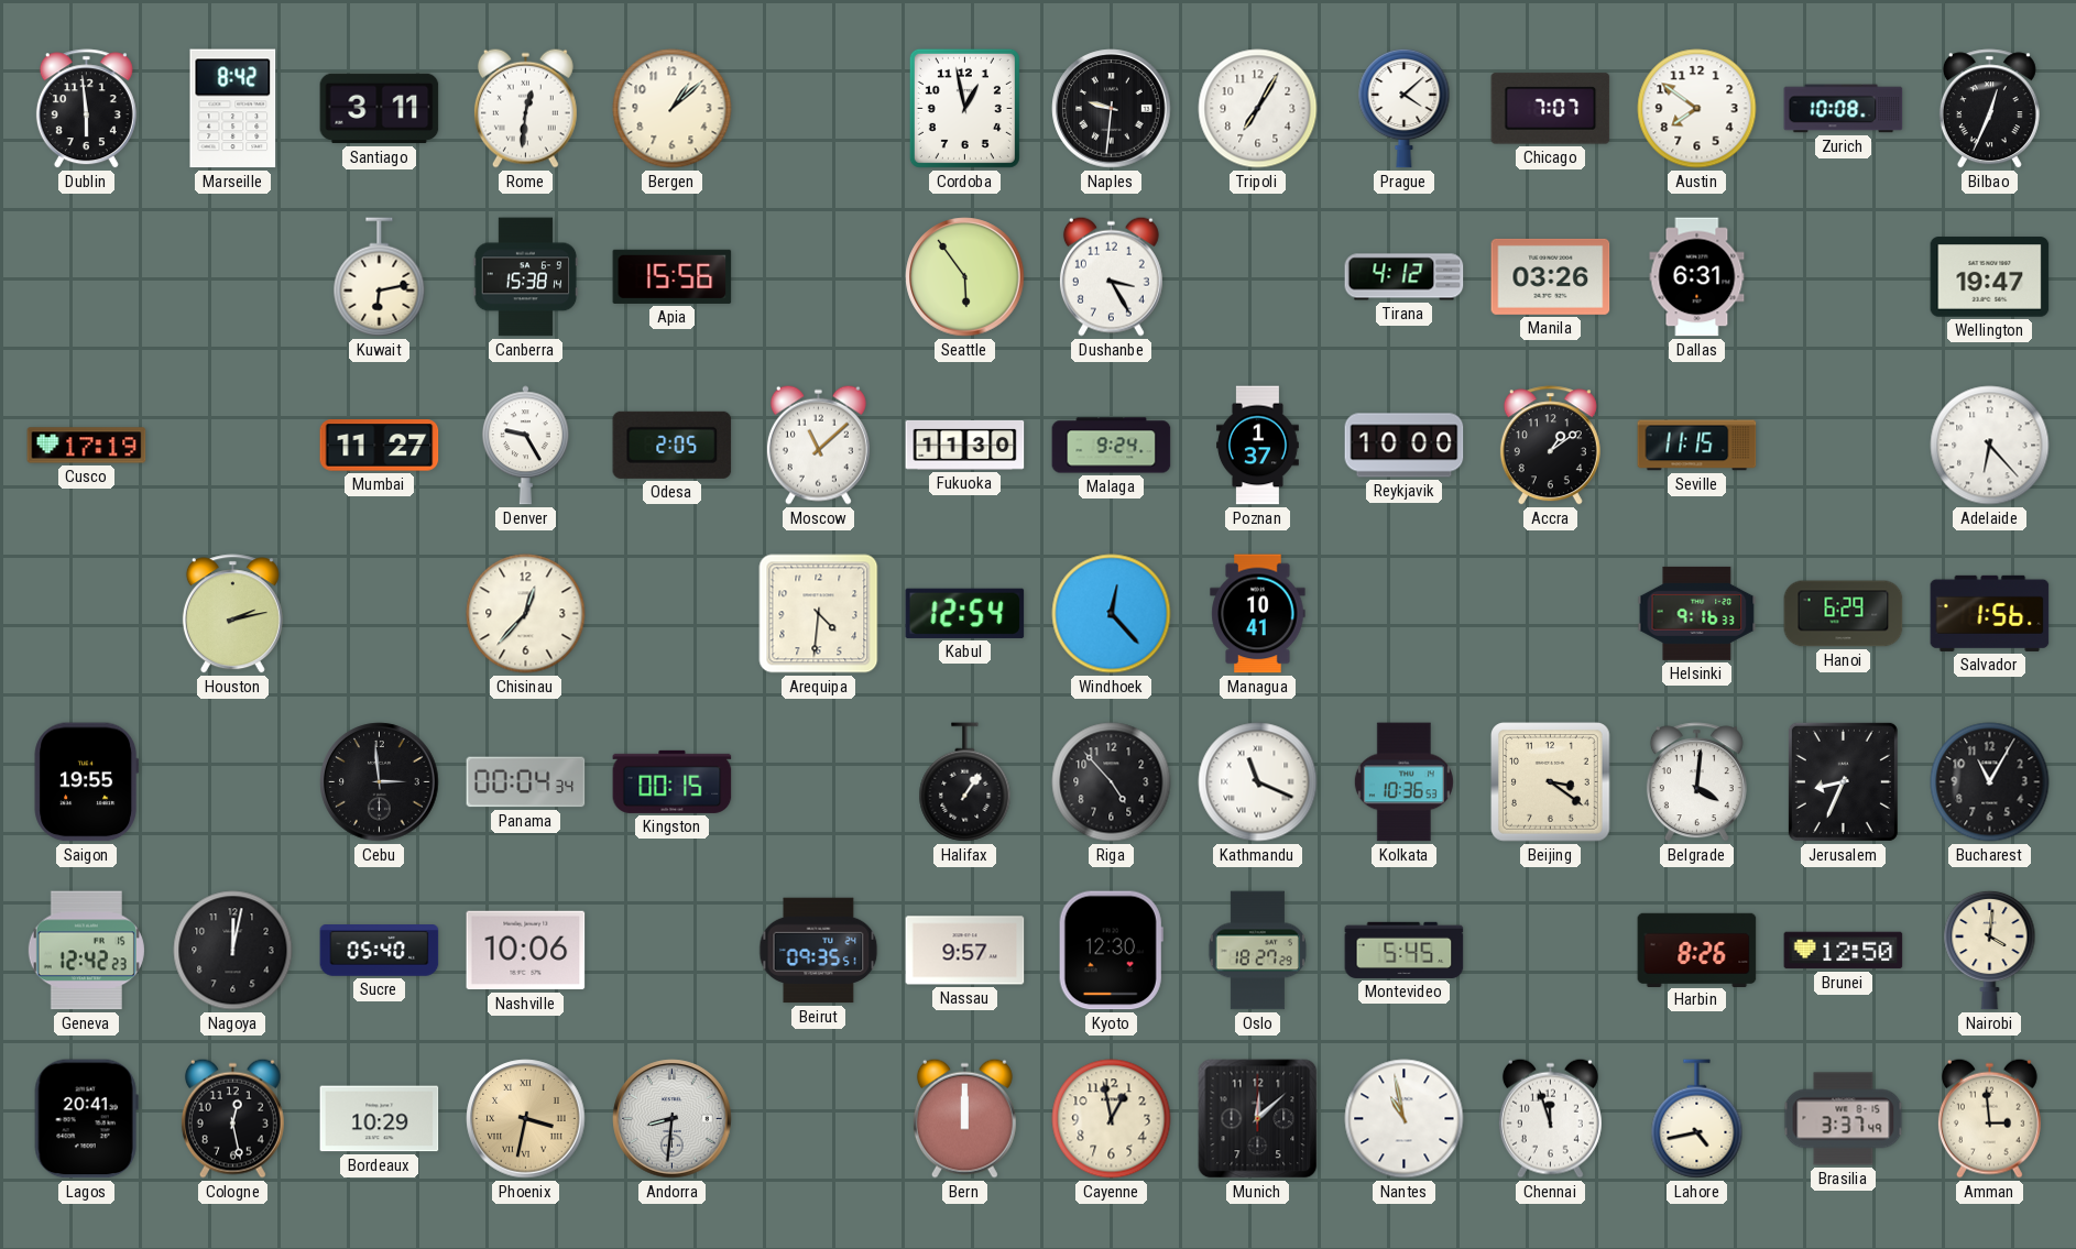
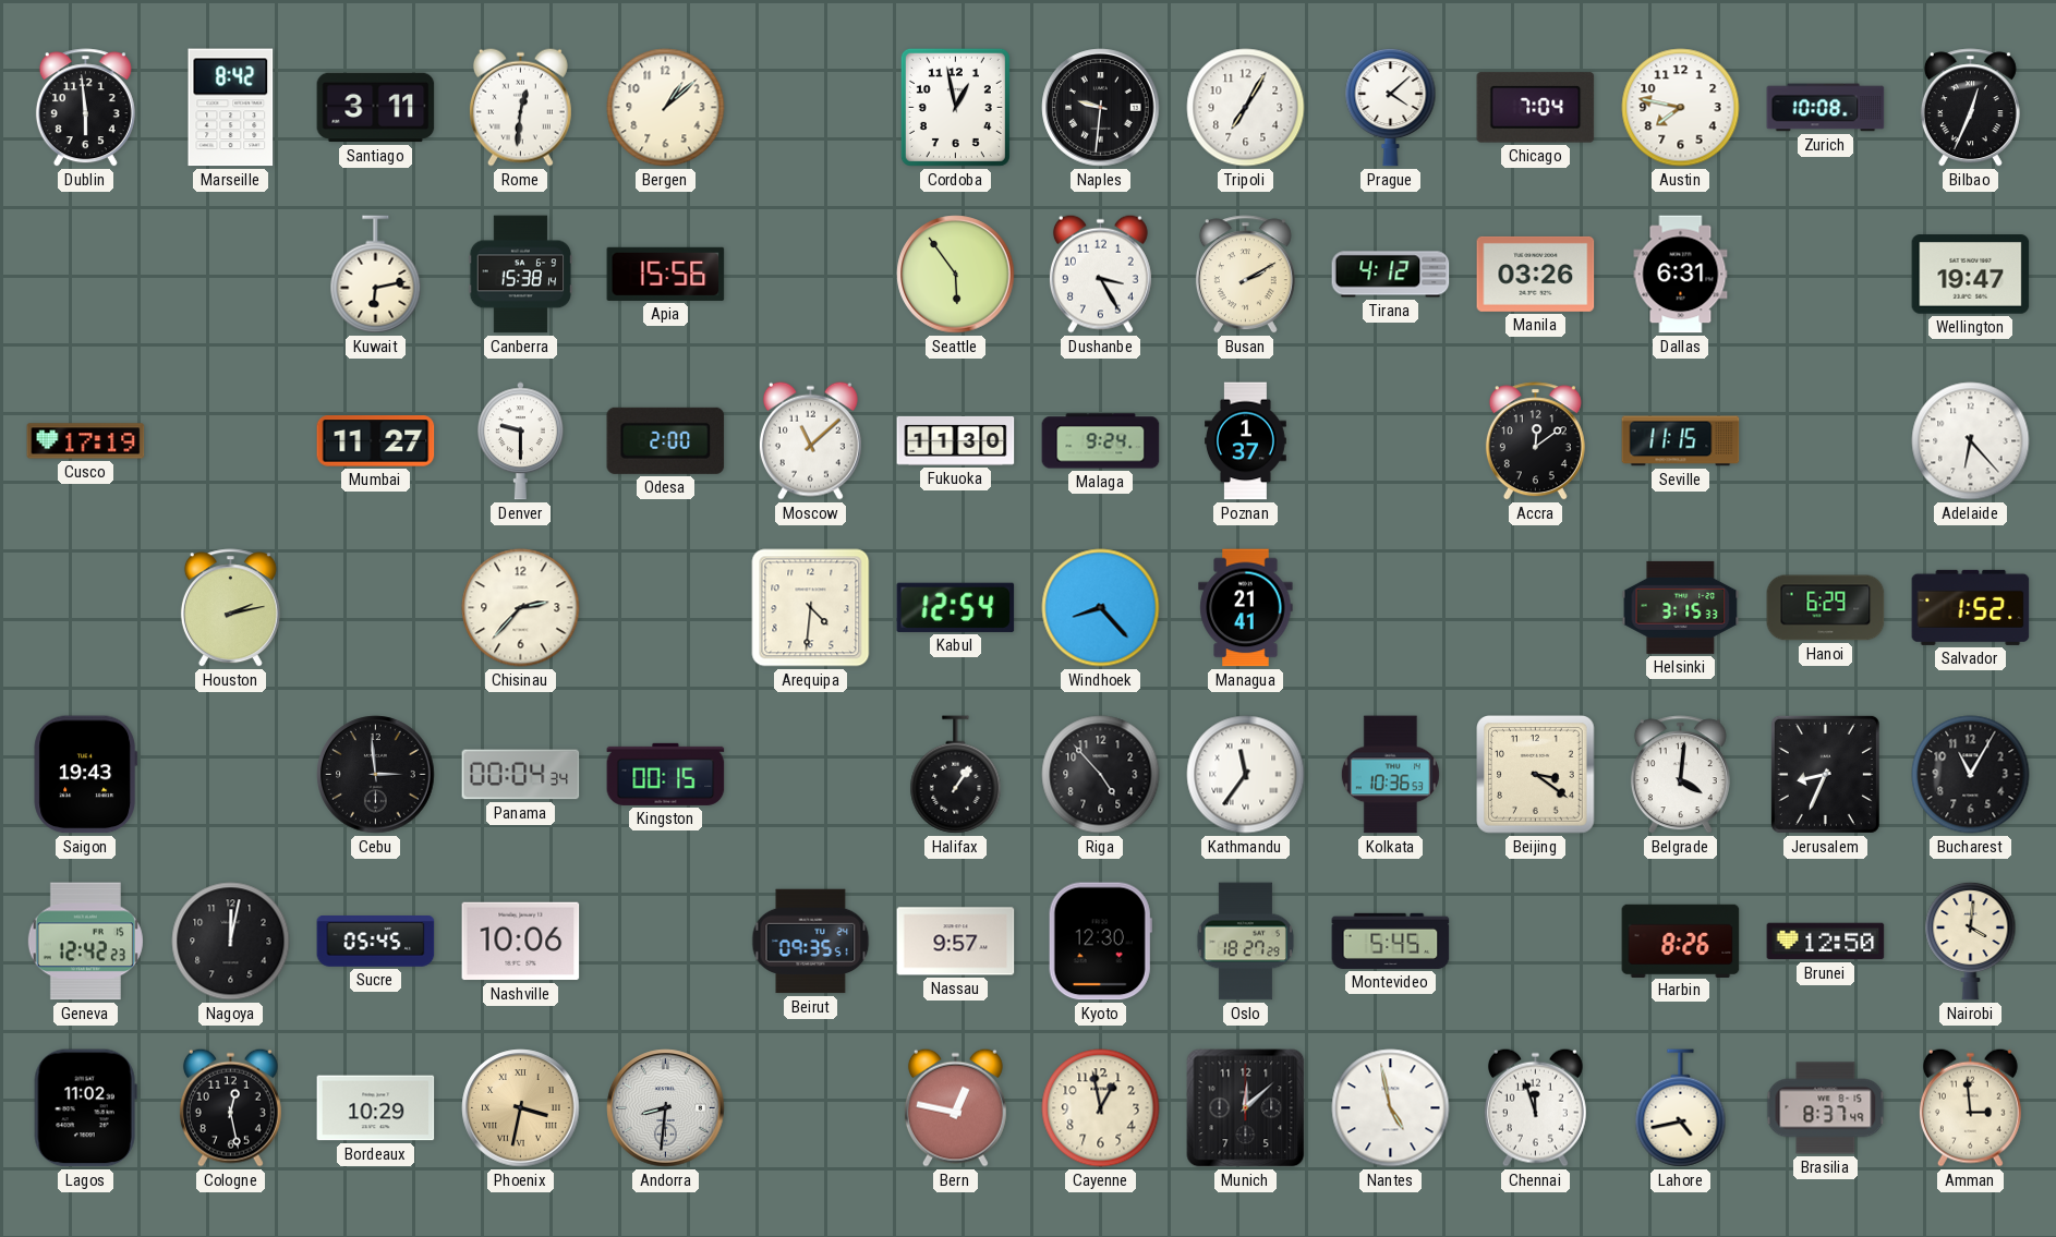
Chicago: 7:07 -> 7:04 (1536, 108)
Austin: 7:51 -> 7:47 (1681, 108)
Busan: none -> 2:10 (1245, 275)
Denver: 9:25 -> 9:30 (520, 441)
Odesa: 2:05 -> 2:00 (666, 440)
Reykjavik: 10:00 -> none (1405, 446)
Accra: 1:09 -> 12:09 (1535, 441)
Chisinau: 12:37 -> 2:37 (521, 608)
Windhoek: 12:23 -> 8:23 (1101, 608)
Managua: 10:41 -> 21:41 (1246, 608)
Helsinki: 9:16 -> 3:15 (1681, 607)
Salvador: 1:56 -> 1:52 (1971, 607)
Saigon: 19:55 -> 19:43 (86, 775)
Kathmandu: 11:19 -> 11:36 (1246, 775)
Sucre: 05:40 -> 05:45 (376, 942)
Lagos: 20:41 -> 11:02 (85, 1108)
Bern: 12:00 -> 12:47 (955, 1107)
Nantes: 10:58 -> 4:58 (1391, 1108)
Brasilia: 3:37 -> 8:37 (1826, 1108)
